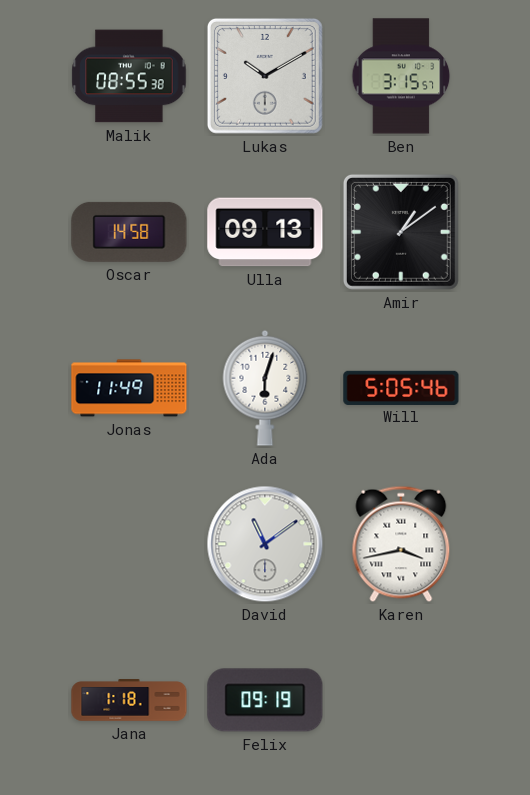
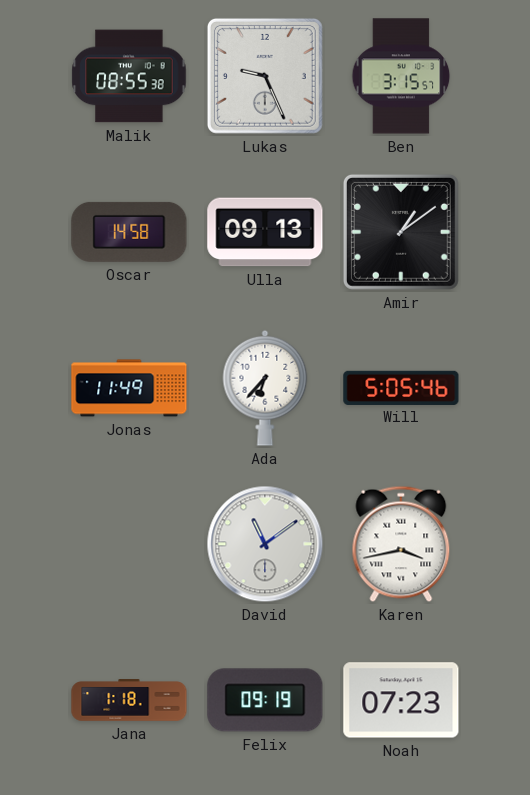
Lukas: 10:10 -> 9:26 (265, 76)
Ada: 6:03 -> 6:37 (265, 388)
Noah: none -> 07:23 (401, 700)
